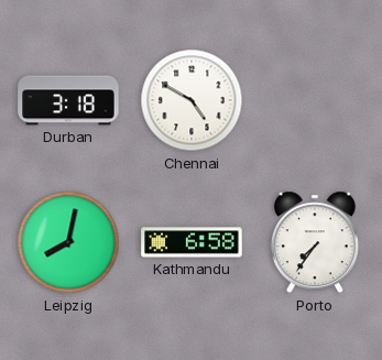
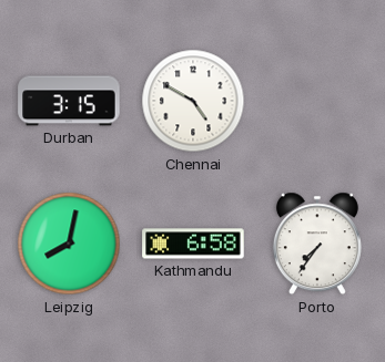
Durban: 3:18 -> 3:15 (69, 101)
